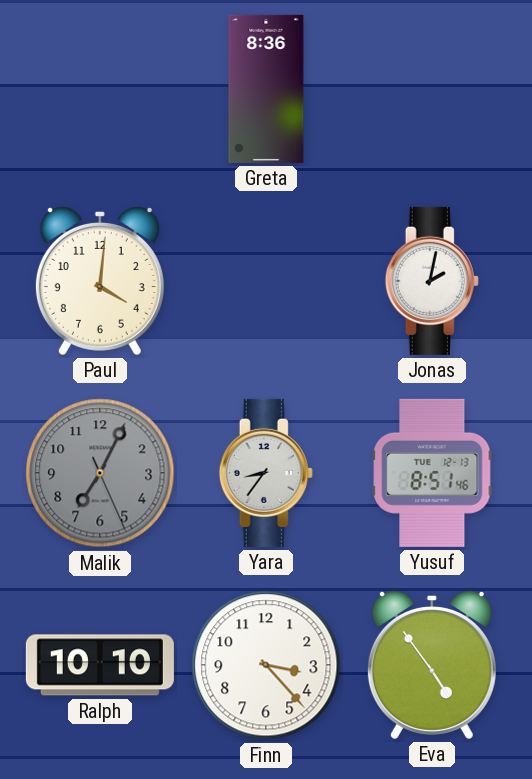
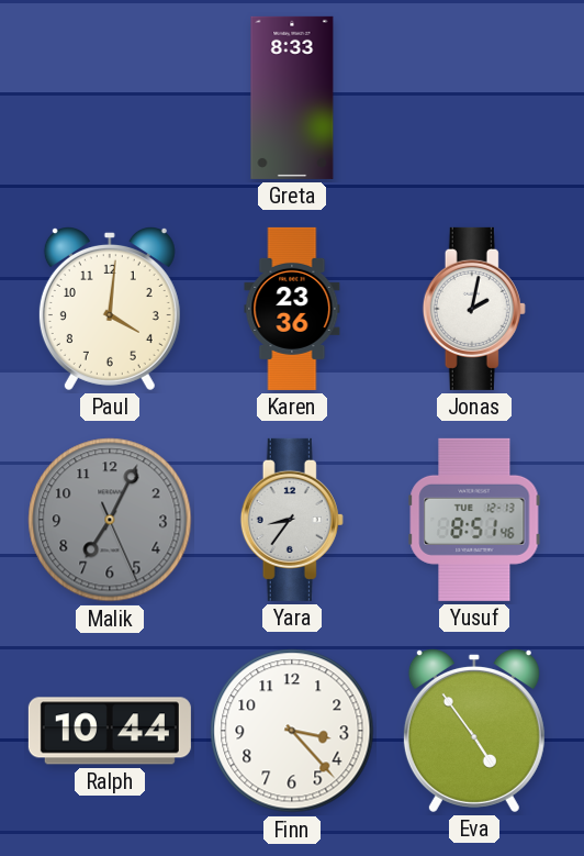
Greta: 8:36 -> 8:33 (292, 98)
Karen: none -> 23:36 (292, 309)
Ralph: 10:10 -> 10:44 (110, 731)
